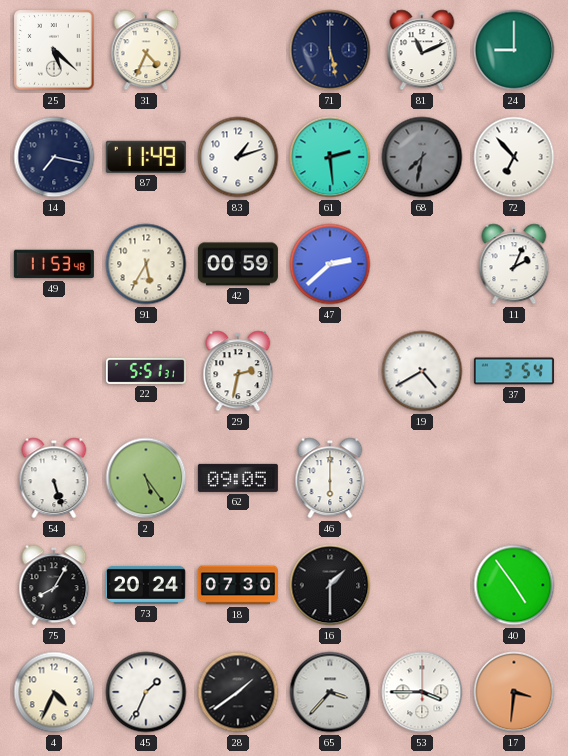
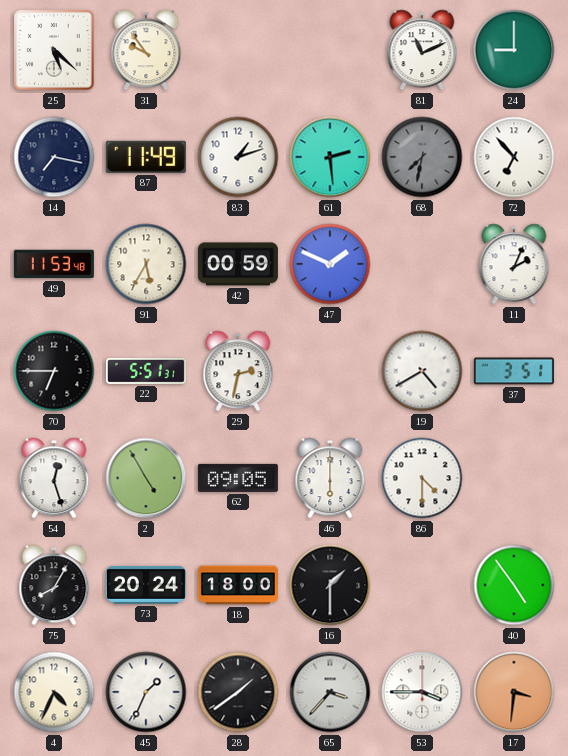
31: 4:34 -> 9:54 (146, 50)
71: 5:28 -> none (330, 50)
47: 2:38 -> 1:49 (330, 264)
70: none -> 6:45 (54, 371)
37: 3:54 -> 3:51 (514, 371)
54: 5:27 -> 12:27 (54, 478)
2: 5:24 -> 4:55 (146, 478)
86: none -> 4:30 (422, 478)
18: 07:30 -> 18:00 (238, 585)
